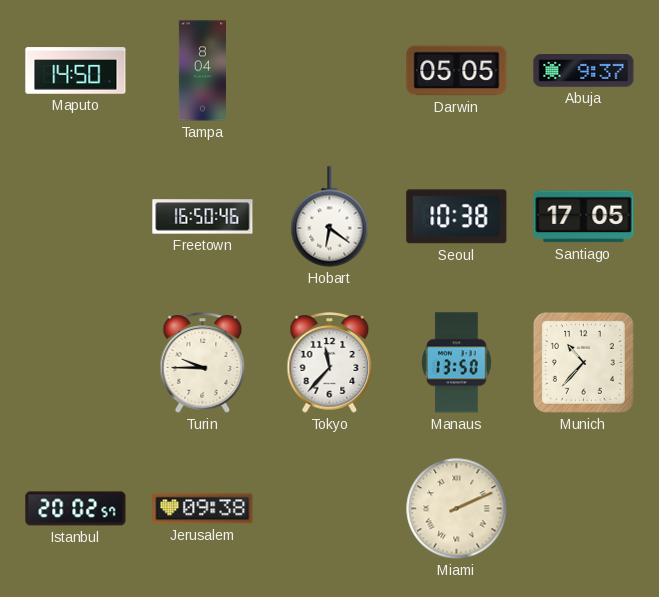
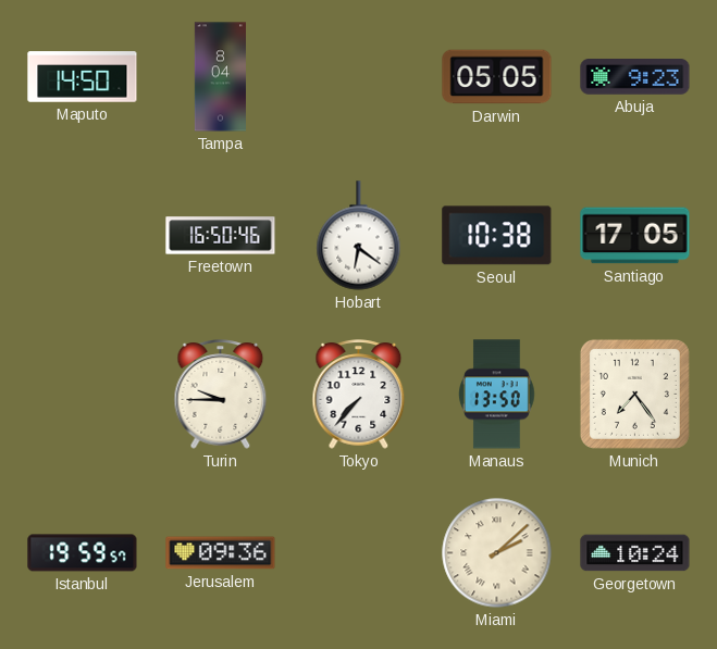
Abuja: 9:37 -> 9:23 (635, 77)
Tokyo: 11:37 -> 7:37 (359, 395)
Munich: 10:37 -> 7:24 (634, 394)
Istanbul: 20:02 -> 19:59 (83, 553)
Jerusalem: 09:38 -> 09:36 (221, 553)
Miami: 2:11 -> 2:08 (497, 553)
Georgetown: none -> 10:24 (635, 553)
